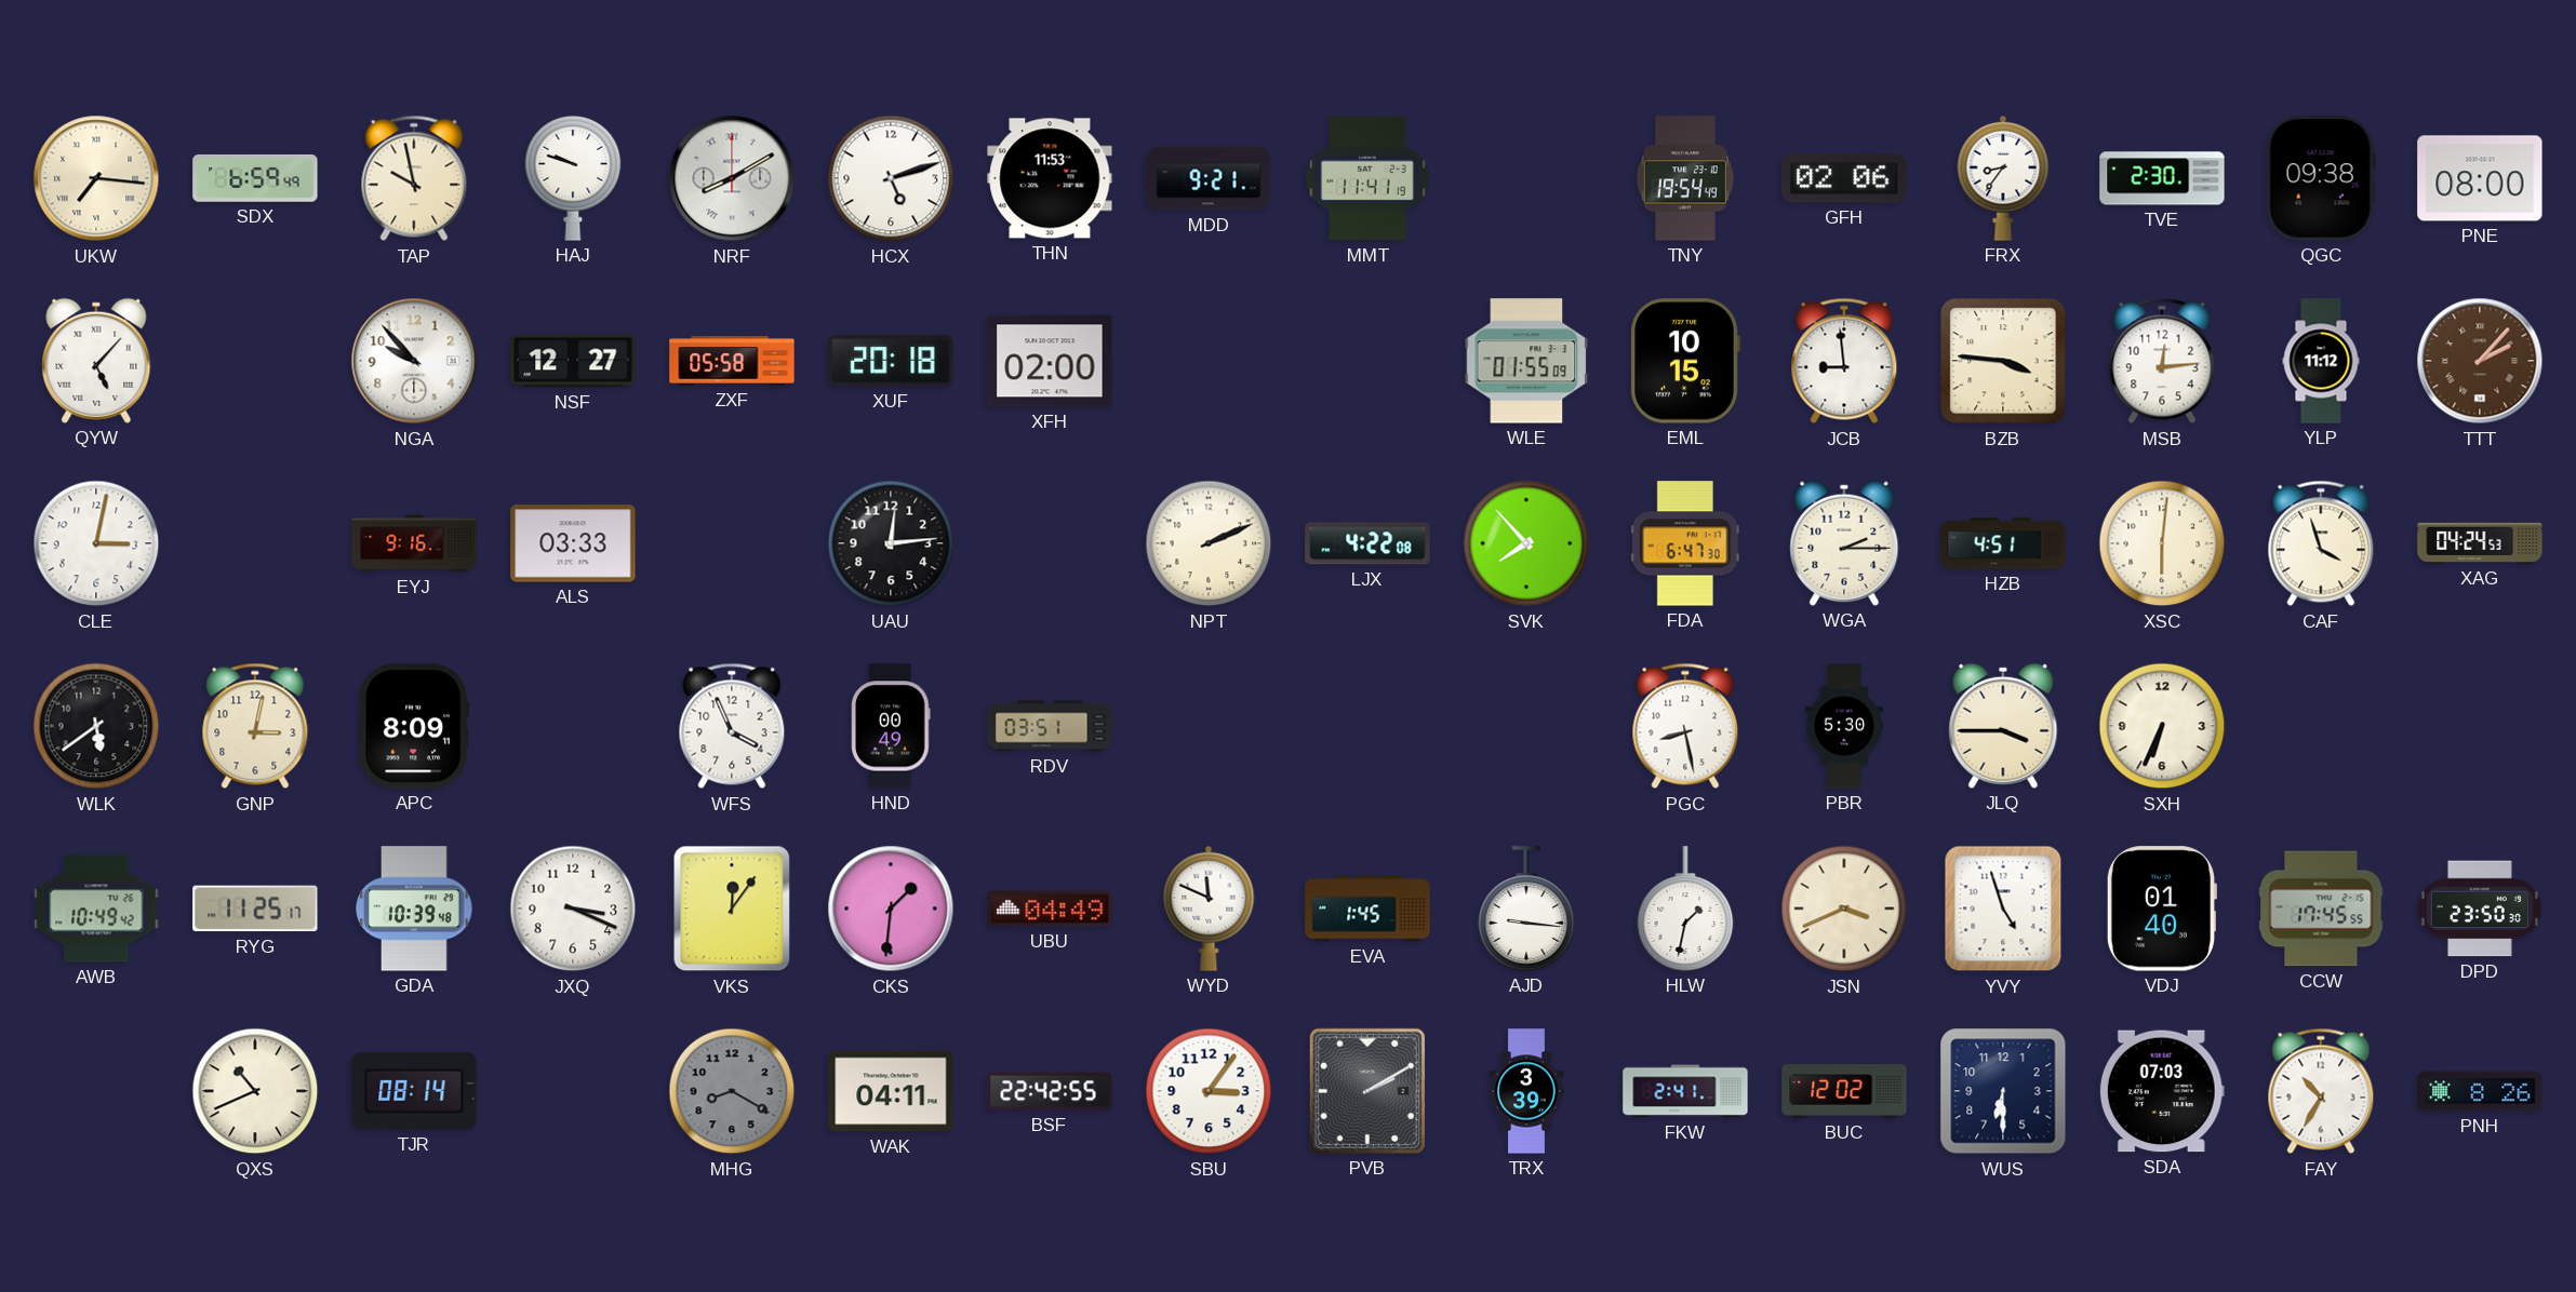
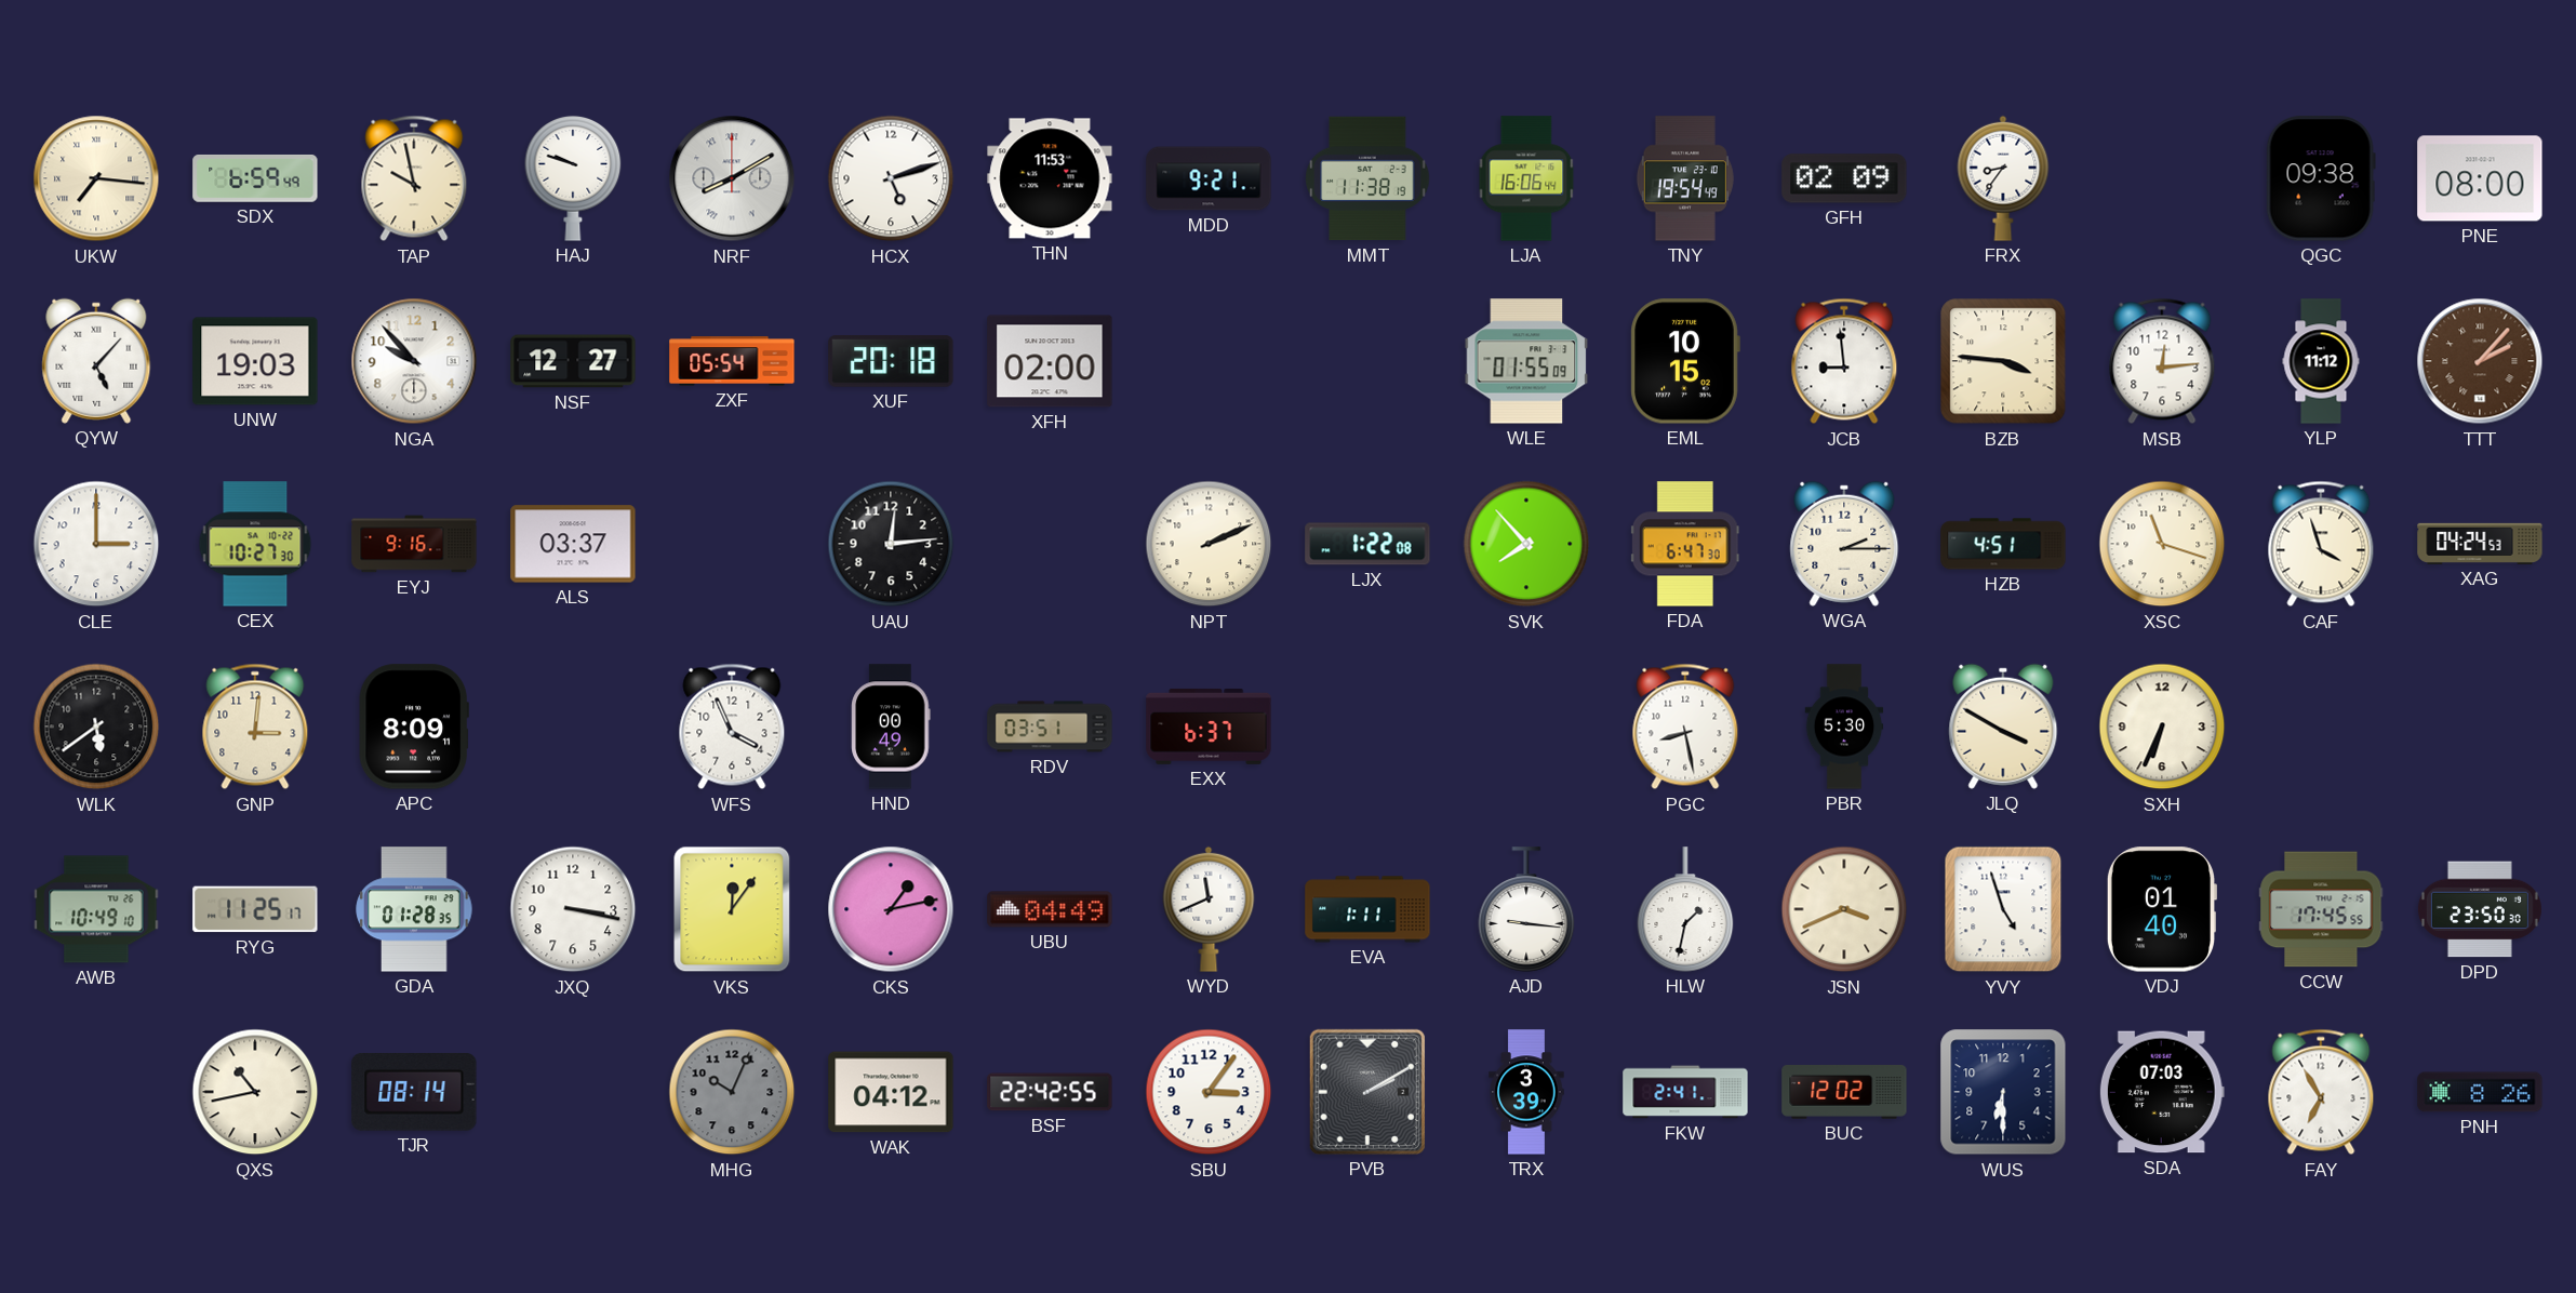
MMT: 11:41 -> 11:38 (1367, 178)
LJA: none -> 16:06 (1526, 178)
GFH: 02:06 -> 02:09 (1844, 178)
TVE: 2:30 -> none (2162, 178)
UNW: none -> 19:03 (255, 361)
ZXF: 05:58 -> 05:54 (732, 361)
CLE: 3:02 -> 3:00 (96, 544)
CEX: none -> 10:27 (255, 544)
ALS: 03:33 -> 03:37 (573, 544)
LJX: 4:22 -> 1:22 (1367, 544)
XSC: 6:01 -> 11:18 (2162, 544)
GNP: 3:02 -> 3:01 (255, 727)
EXX: none -> 6:37 (1209, 727)
JLQ: 3:45 -> 3:50 (2003, 727)
AWB: 10:49:42 -> 10:49:10 (96, 909)
GDA: 10:39 -> 01:28 (414, 909)
JXQ: 3:19 -> 3:17 (573, 909)
CKS: 1:31 -> 1:13 (891, 909)
WYD: 11:49 -> 11:41 (1209, 909)
EVA: 1:45 -> 1:11 (1367, 909)
QXS: 10:41 -> 10:43 (255, 1092)
MHG: 8:20 -> 10:04 (732, 1092)
WAK: 04:11 -> 04:12 (891, 1092)
FAY: 10:35 -> 6:55 (2321, 1092)
